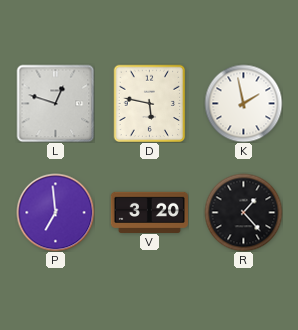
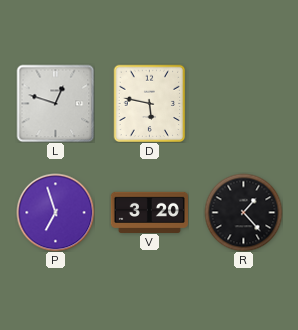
K: 1:58 -> none (243, 103)
P: 6:59 -> 6:57 (55, 212)
